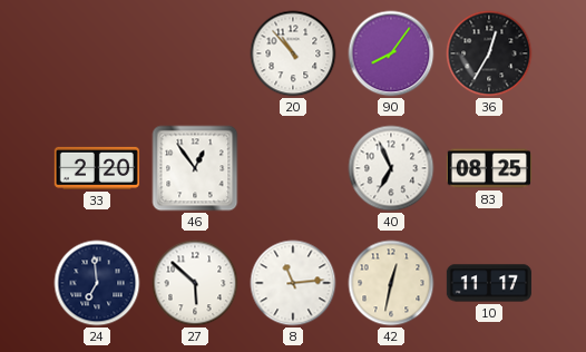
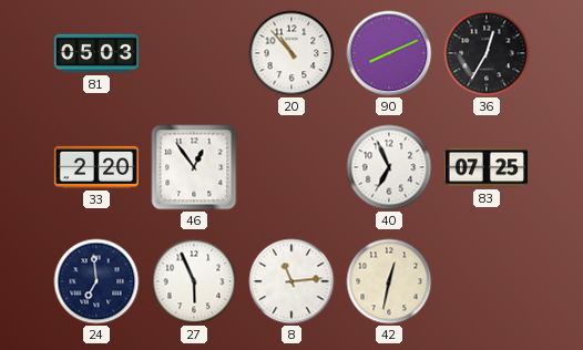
81: none -> 05:03 (95, 53)
90: 8:06 -> 8:11 (389, 53)
83: 08:25 -> 07:25 (487, 167)
27: 5:52 -> 5:56 (194, 281)
10: 11:17 -> none (489, 283)
